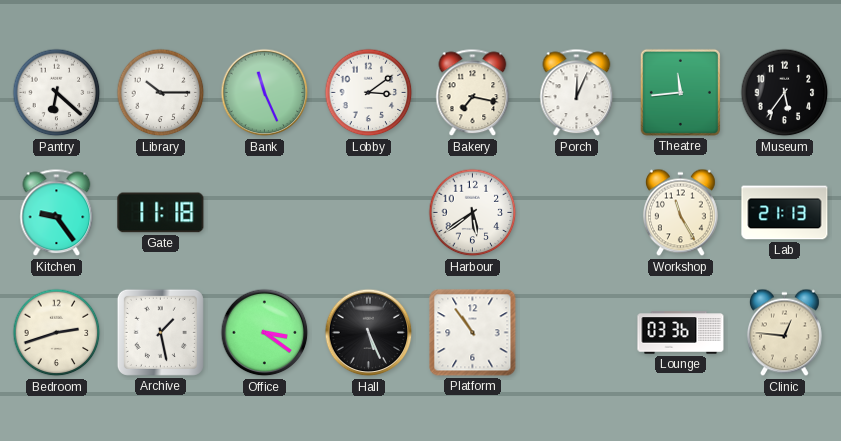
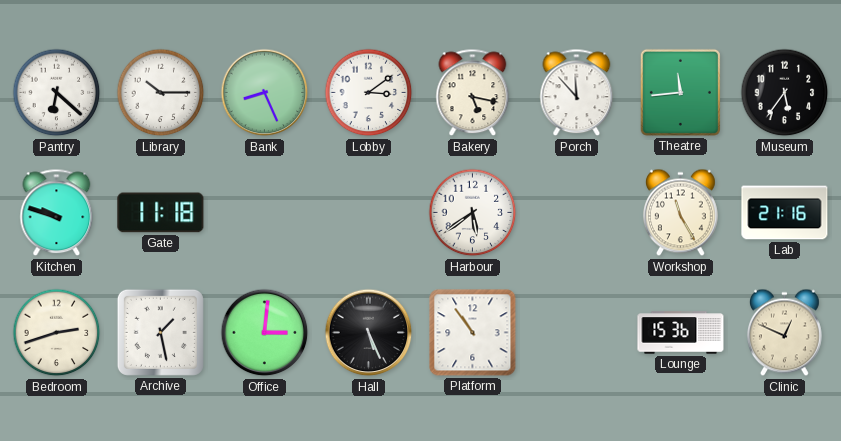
Bank: 11:26 -> 8:26 (265, 93)
Bakery: 7:17 -> 5:17 (473, 93)
Porch: 12:04 -> 11:53 (577, 93)
Kitchen: 9:24 -> 9:48 (57, 213)
Lab: 21:13 -> 21:16 (785, 213)
Office: 3:21 -> 3:01 (265, 333)
Lounge: 03:36 -> 15:36 (681, 333)
Clinic: 12:46 -> 12:49 (785, 333)
